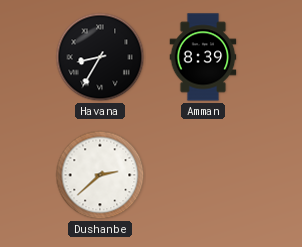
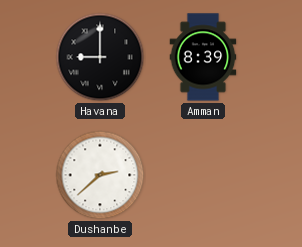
Havana: 8:35 -> 9:00 (100, 57)
